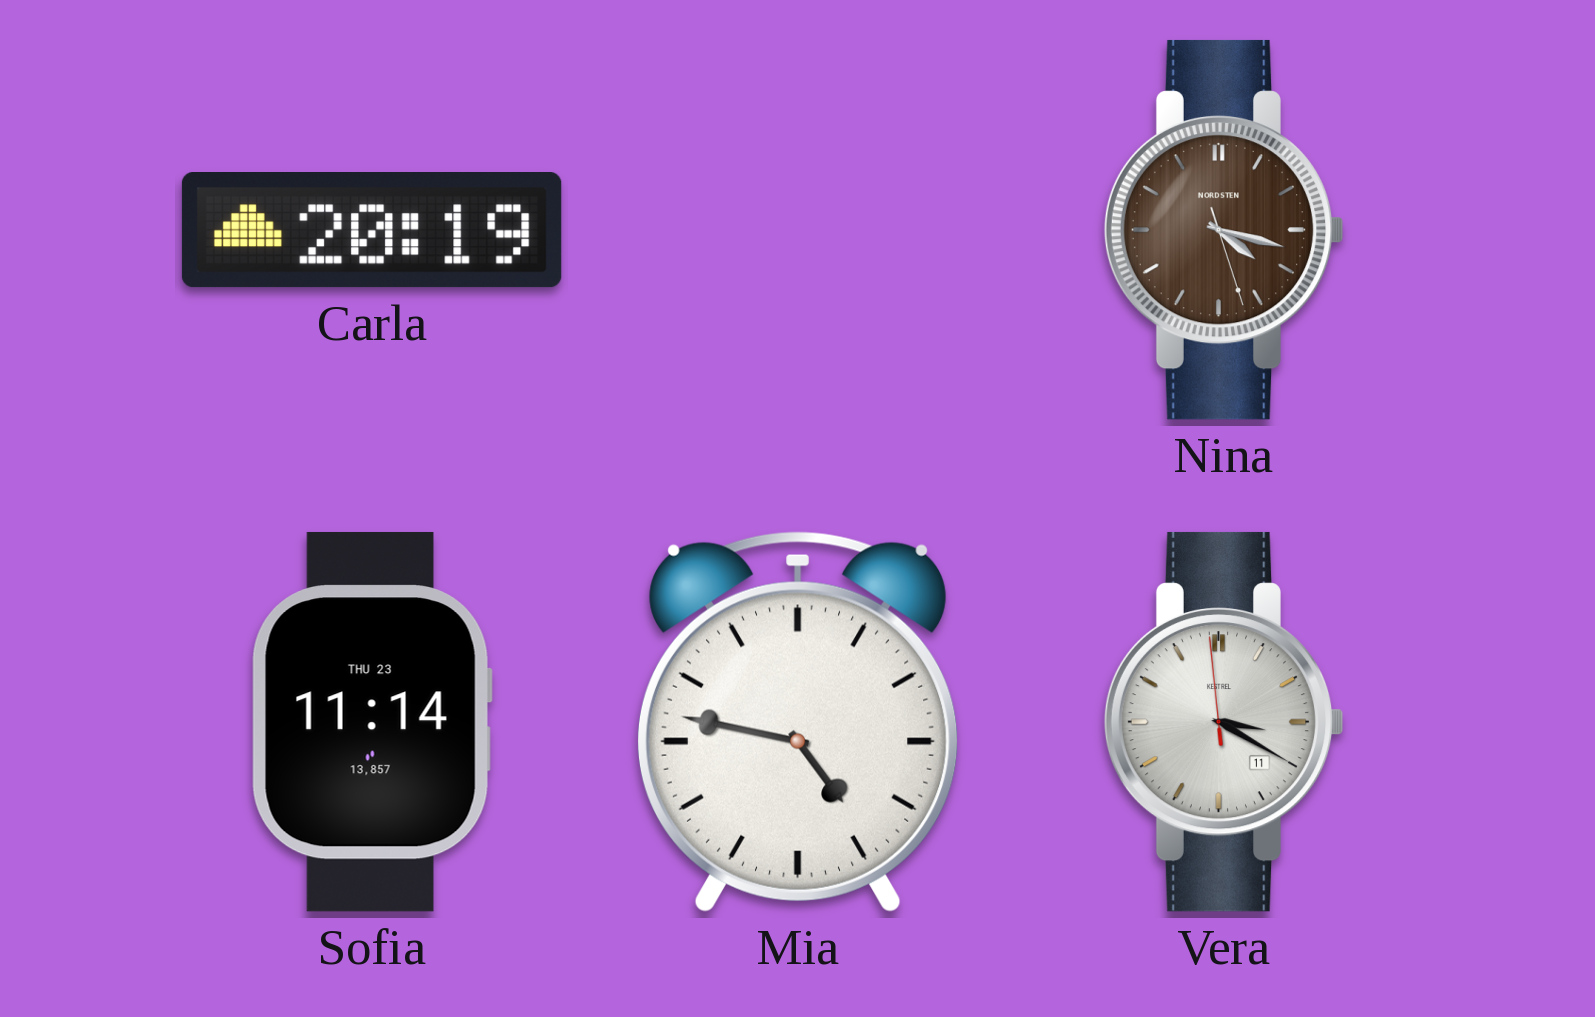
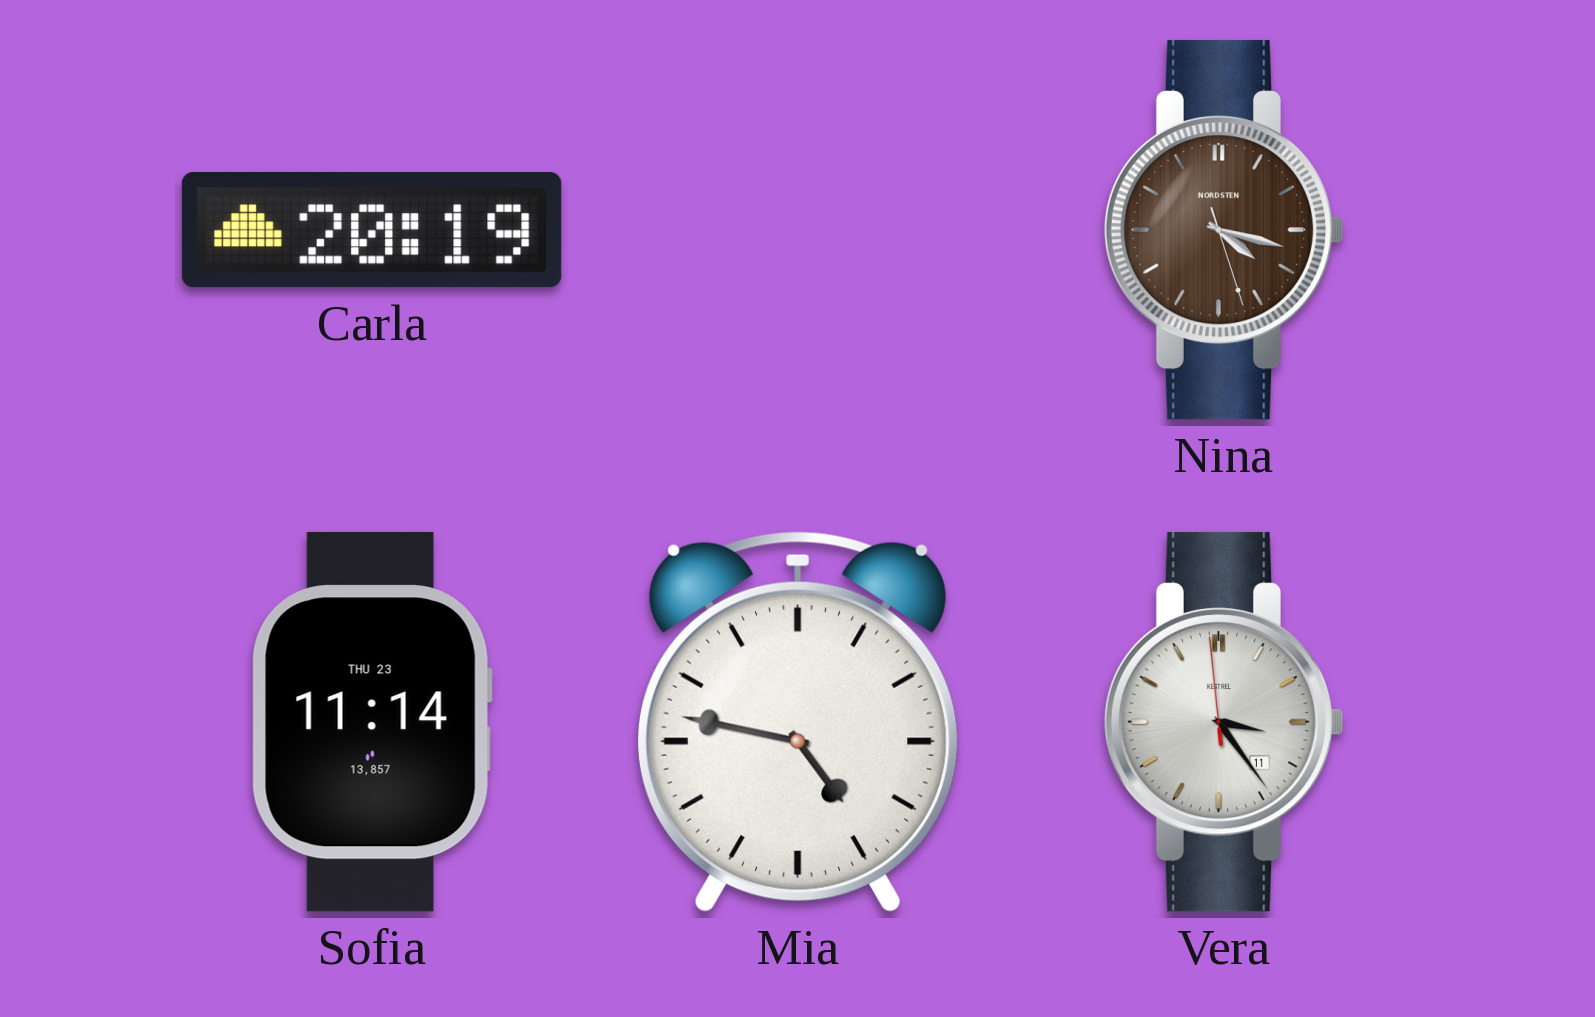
Vera: 3:19 -> 3:23 (1224, 722)
